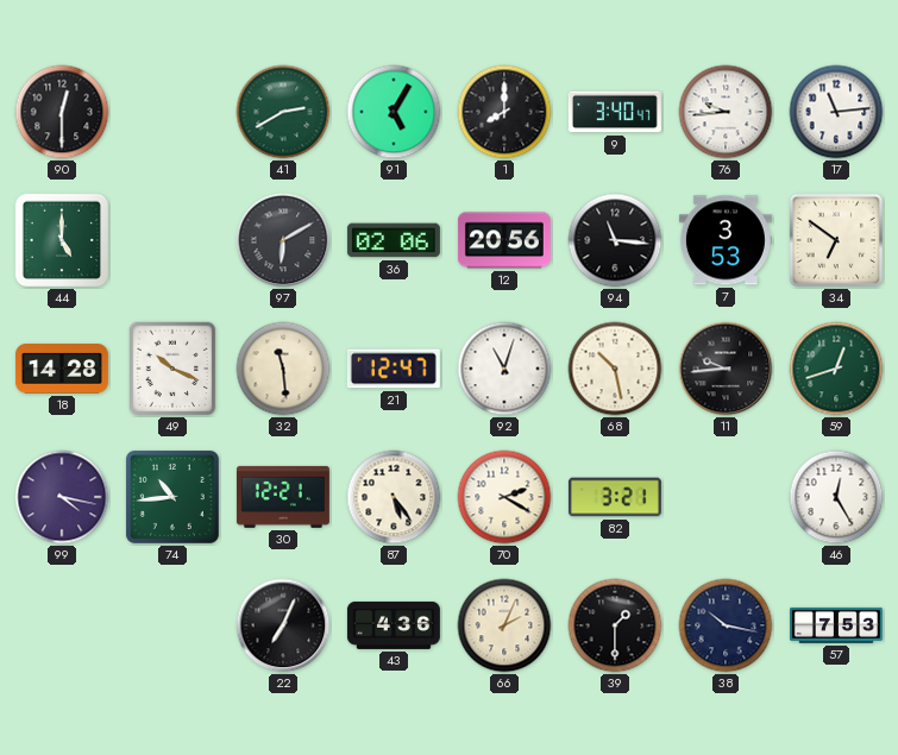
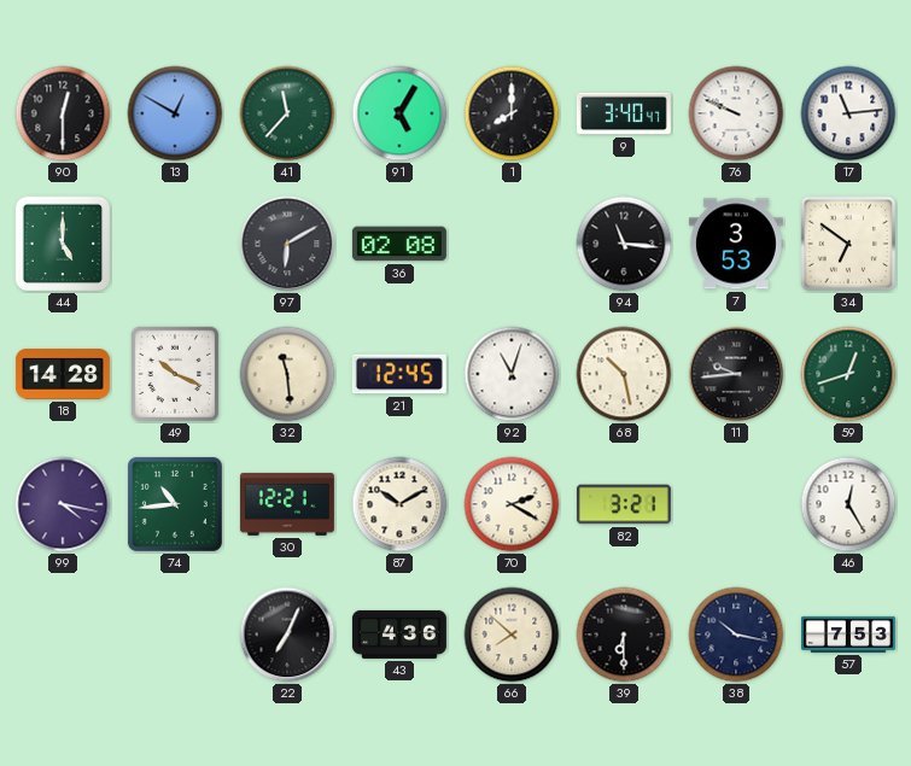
13: none -> 12:50 (175, 113)
41: 2:40 -> 11:37 (287, 113)
76: 9:44 -> 9:49 (736, 113)
36: 02:06 -> 02:08 (399, 244)
12: 20:56 -> none (504, 240)
21: 12:47 -> 12:45 (399, 374)
87: 5:24 -> 10:10 (399, 504)
66: 2:04 -> 7:52 (512, 635)
39: 1:30 -> 6:30 (624, 635)
